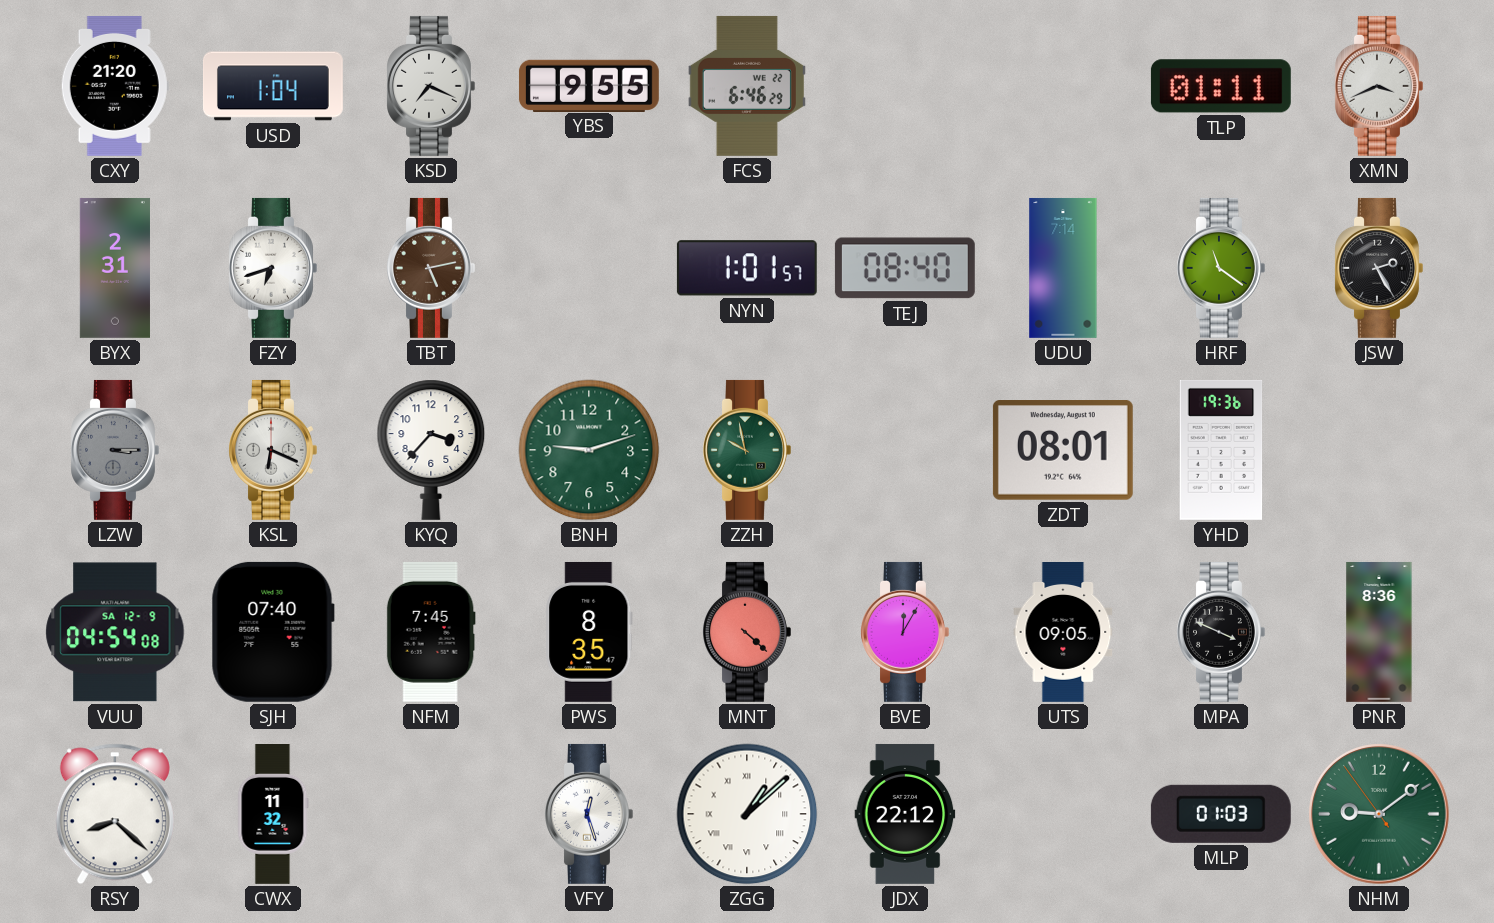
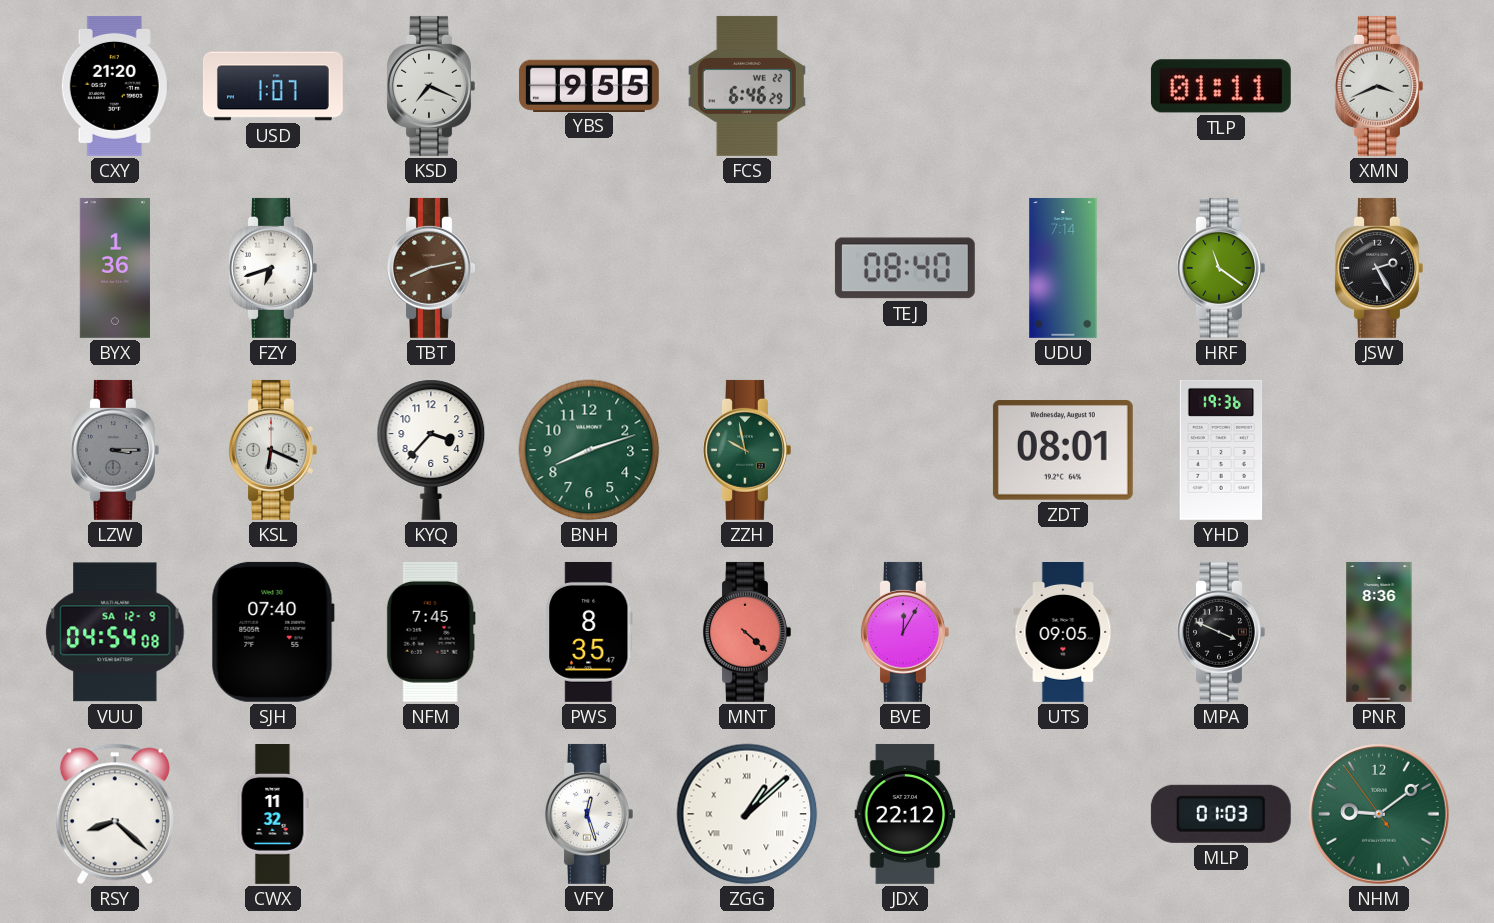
USD: 1:04 -> 1:07 (274, 86)
BYX: 2:31 -> 1:36 (115, 268)
TBT: 5:13 -> 8:13 (431, 268)
NYN: 1:01 -> none (747, 268)
BNH: 9:12 -> 8:12 (589, 450)
